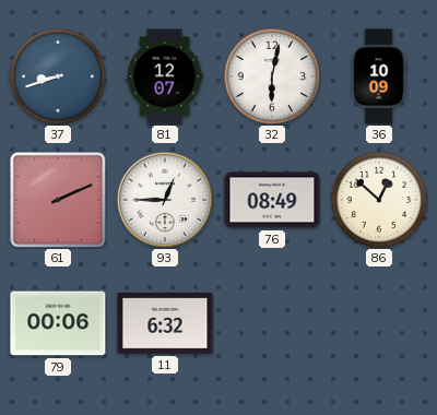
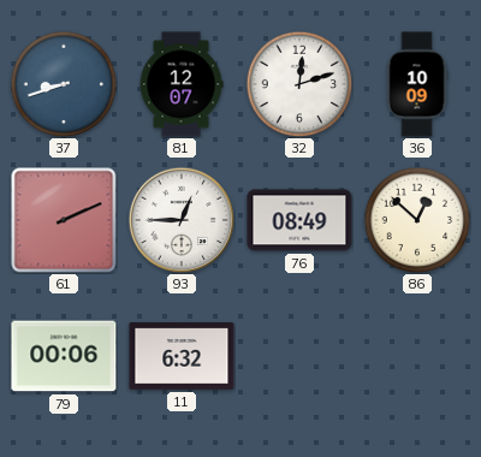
32: 6:02 -> 12:12 (299, 84)
